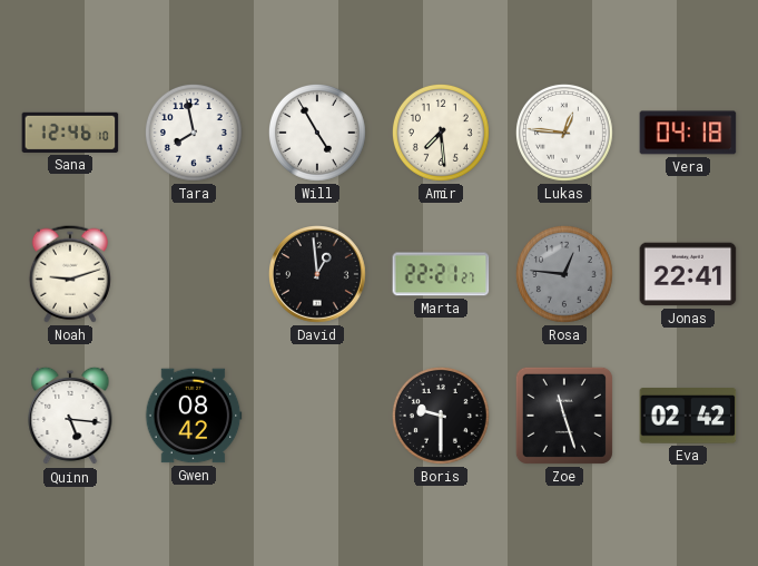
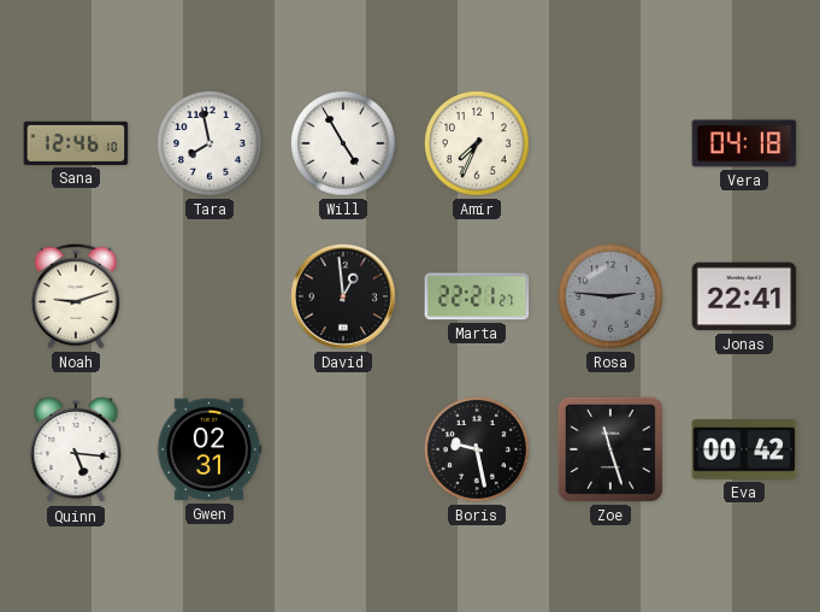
Amir: 7:29 -> 7:34 (477, 143)
Lukas: 12:46 -> none (564, 133)
Rosa: 12:46 -> 2:46 (610, 296)
Gwen: 08:42 -> 02:31 (210, 449)
Boris: 9:30 -> 9:28 (477, 449)
Eva: 02:42 -> 00:42 (744, 451)
